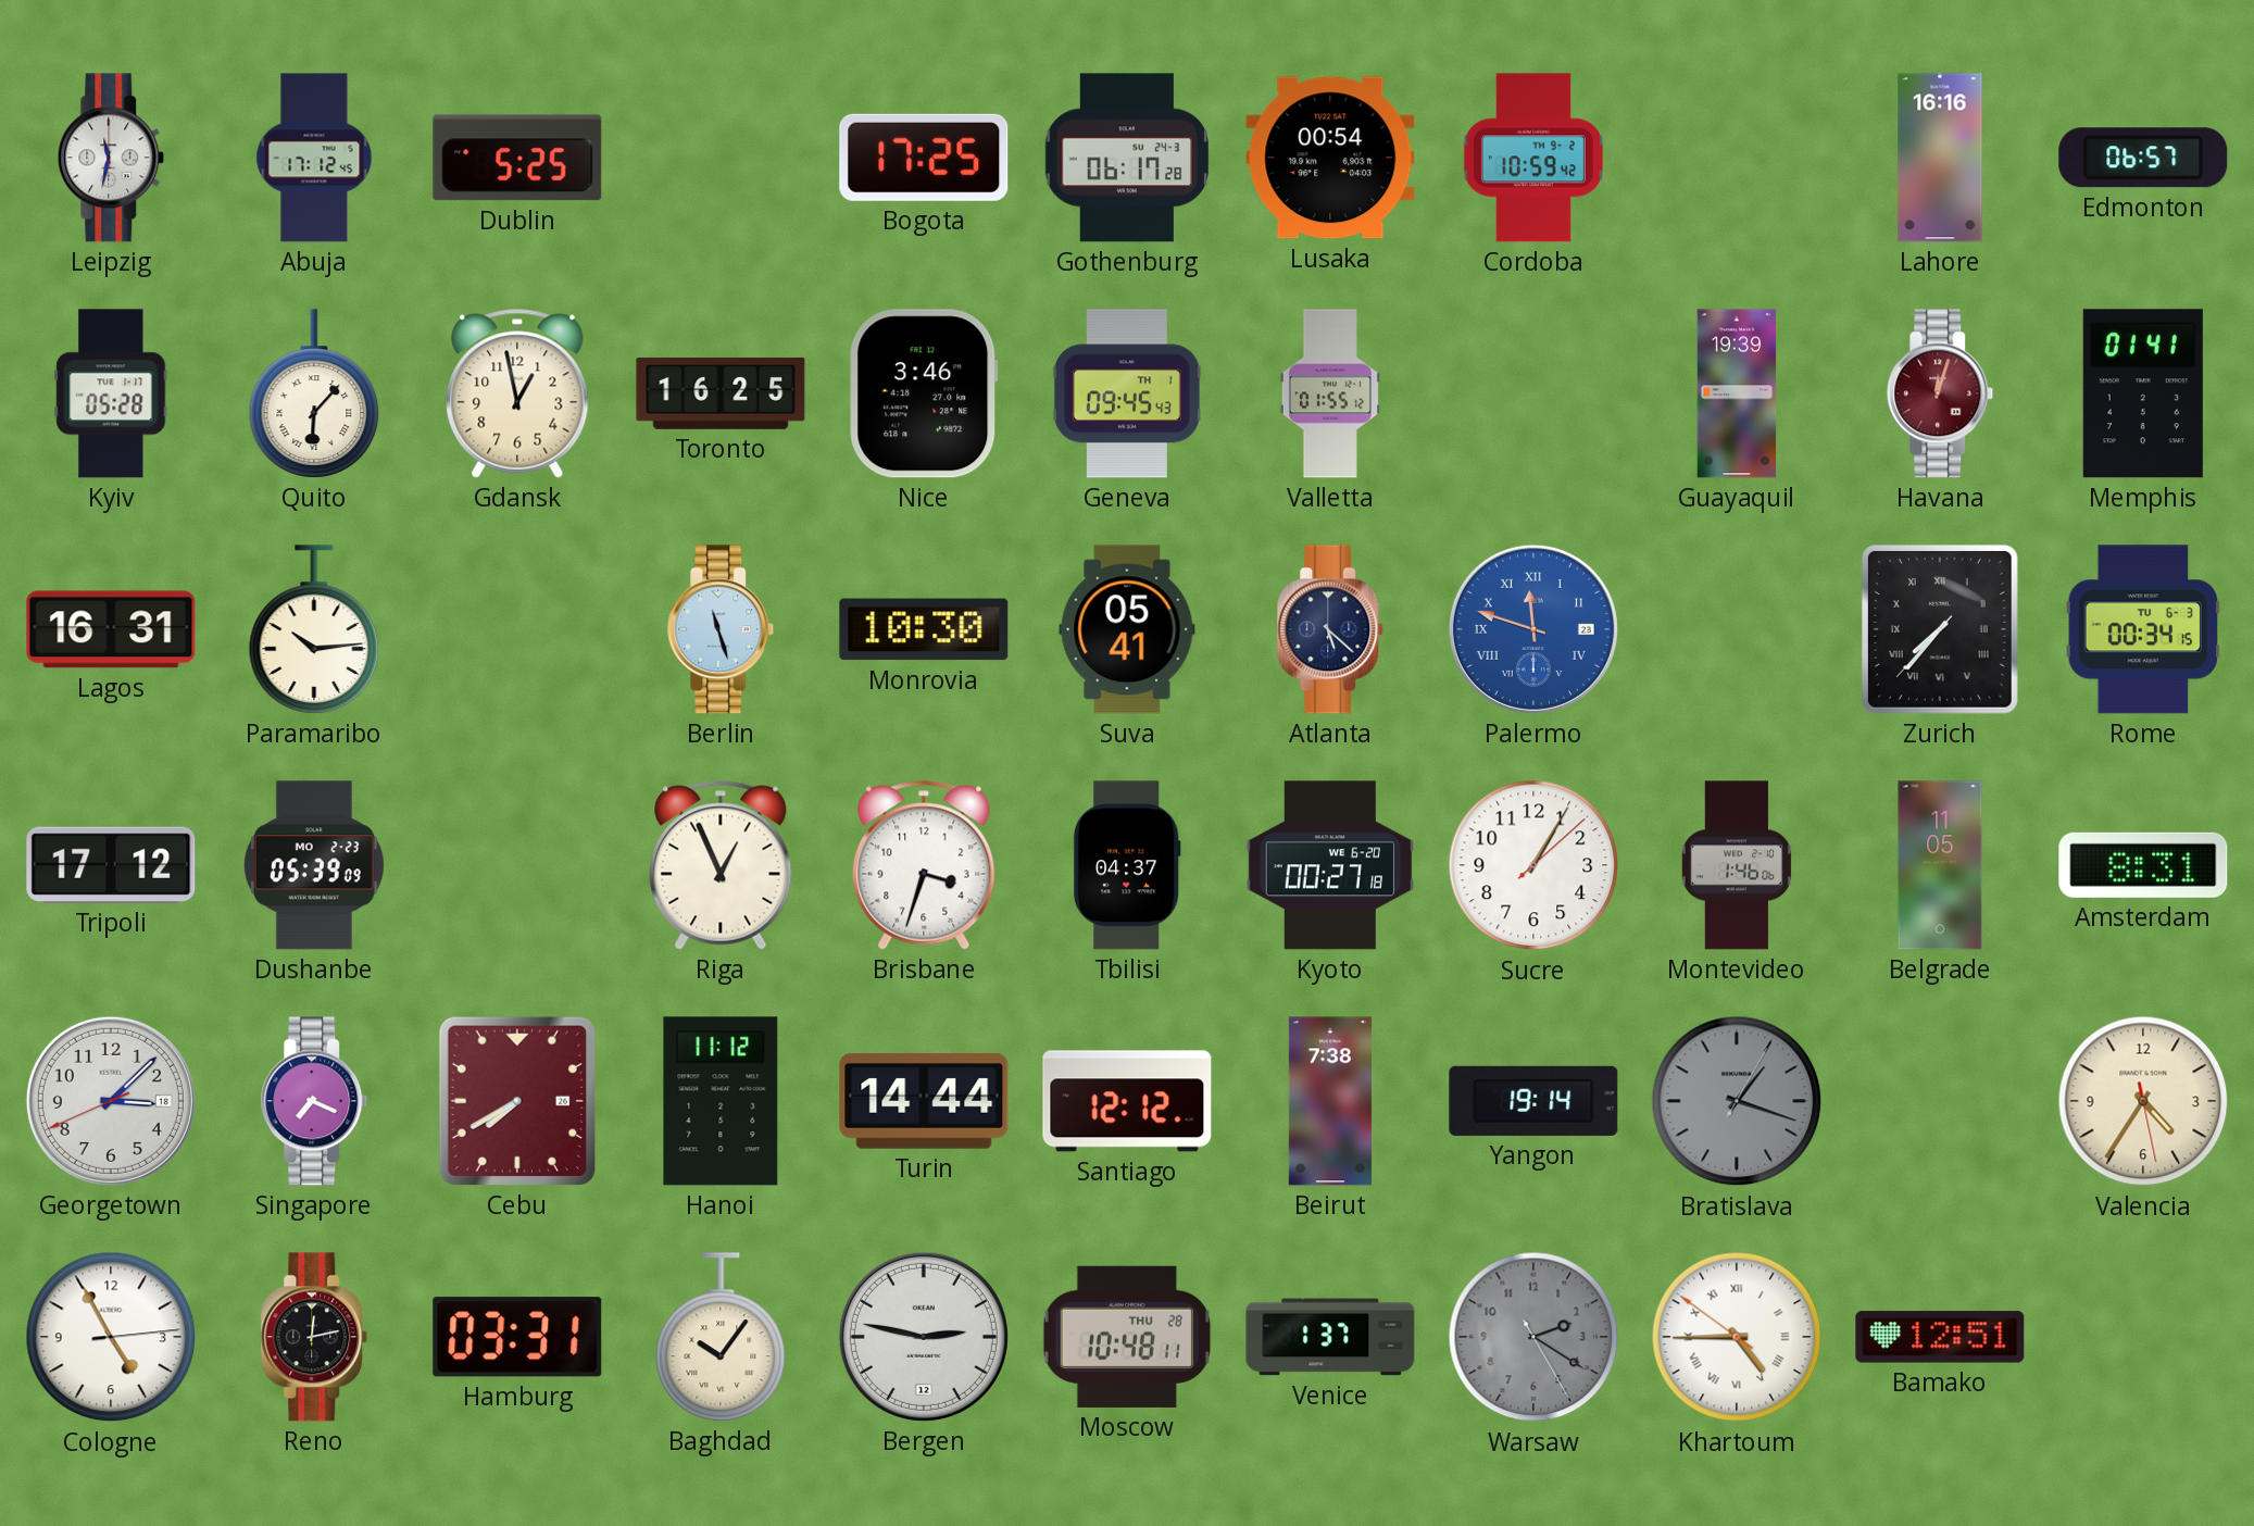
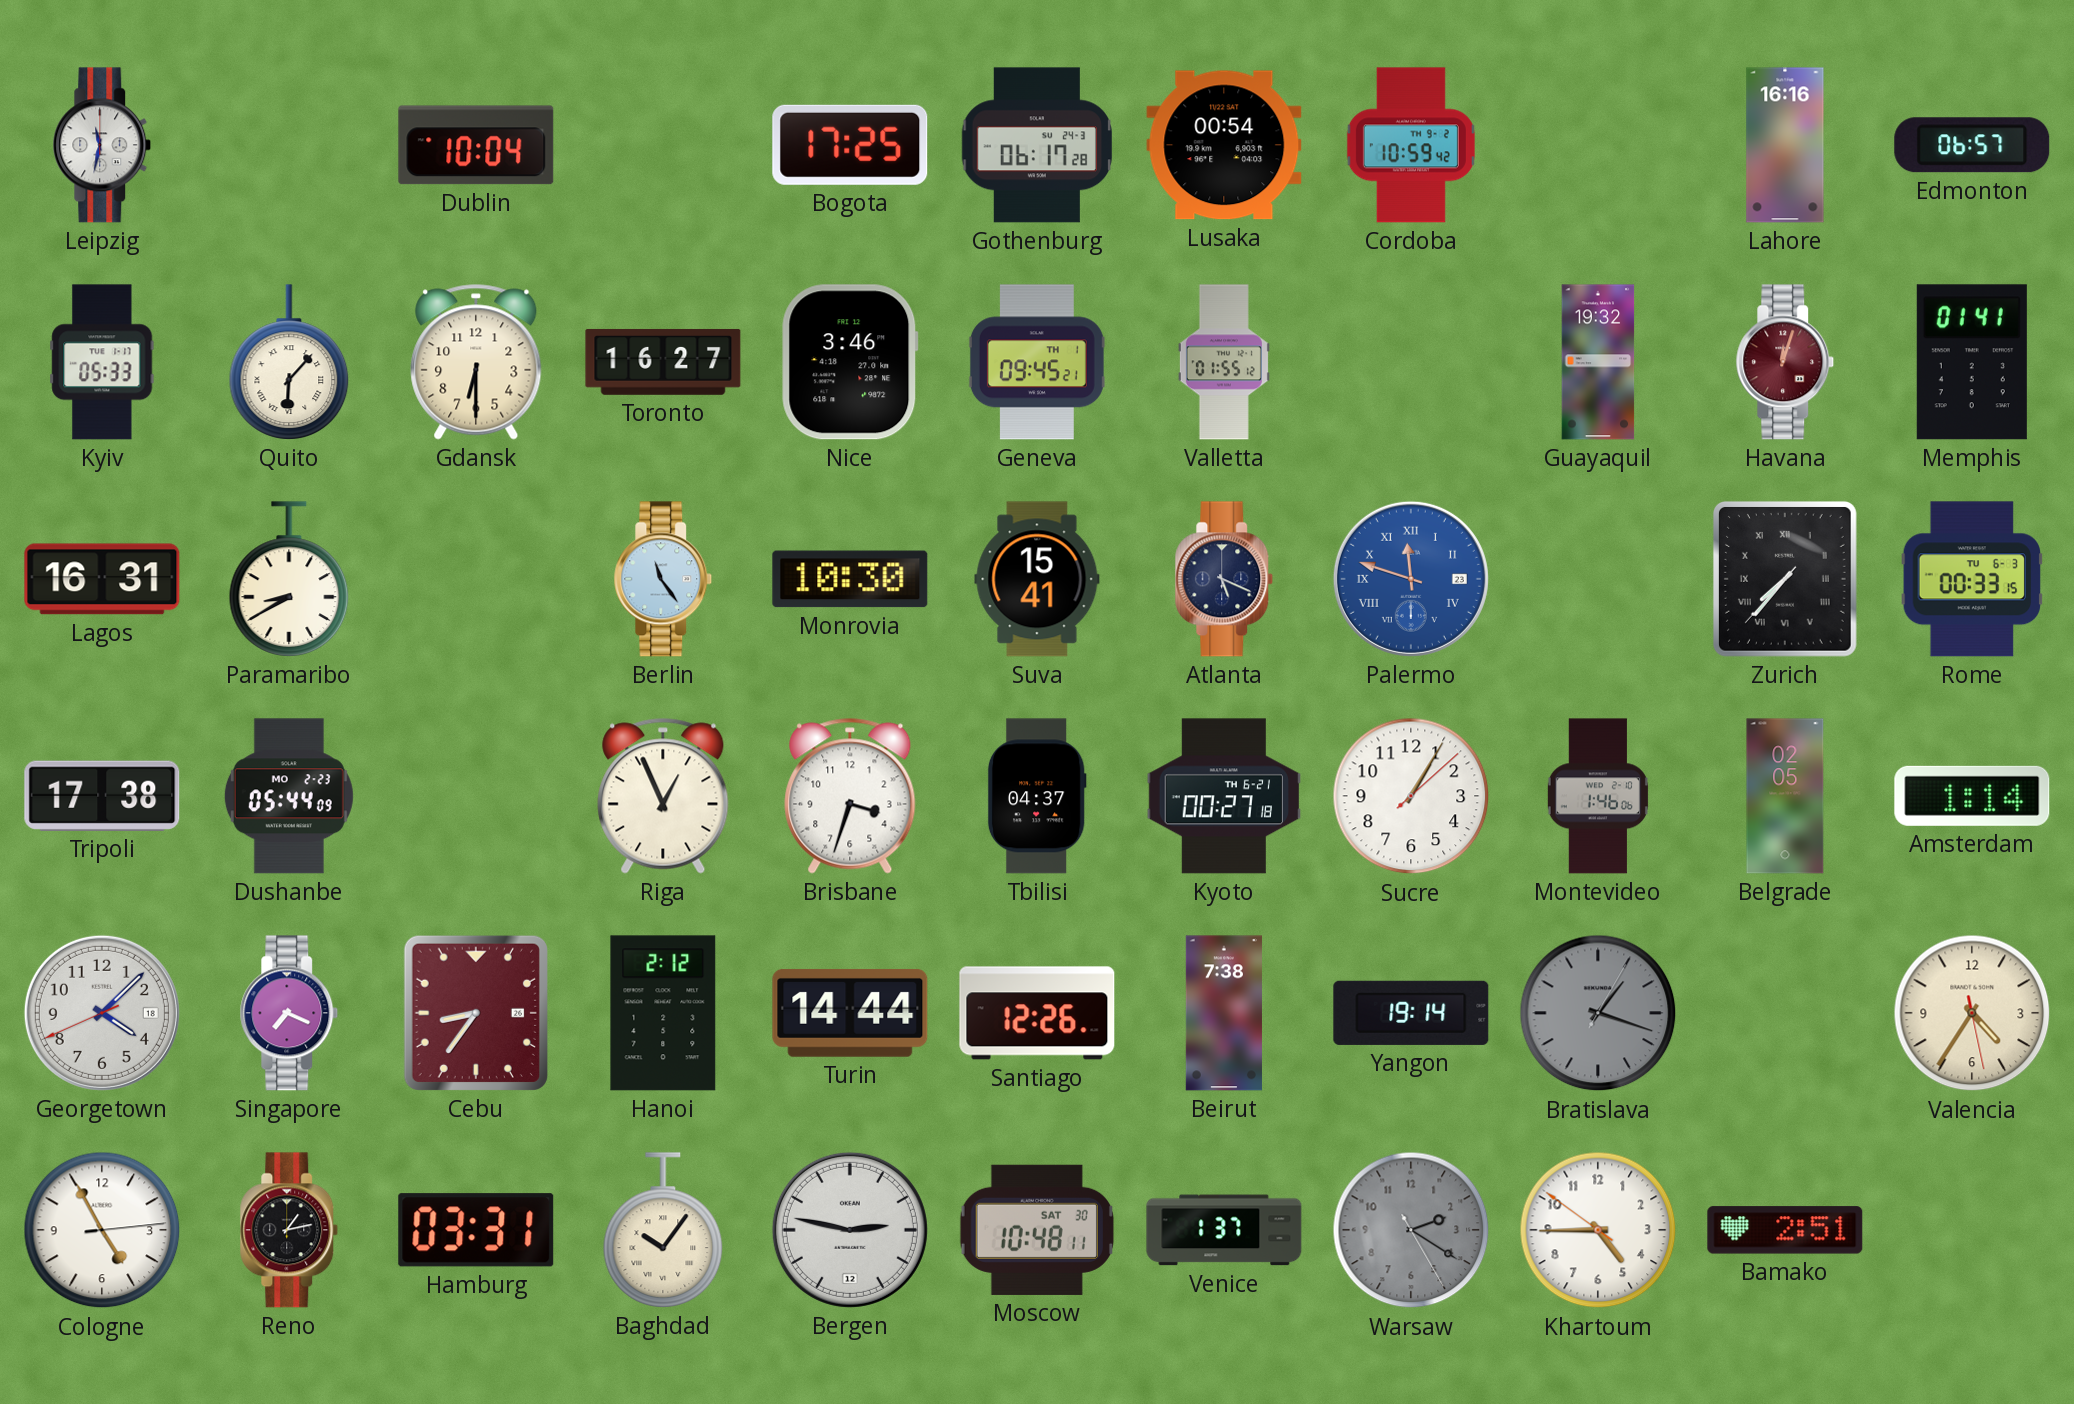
Abuja: 17:12 -> none (314, 158)
Dublin: 5:25 -> 10:04 (476, 145)
Kyiv: 05:28 -> 05:33 (102, 362)
Gdansk: 12:58 -> 6:30 (476, 362)
Toronto: 16:25 -> 16:27 (663, 362)
Geneva: 09:45:43 -> 09:45:21 (1037, 362)
Guayaquil: 19:39 -> 19:32 (1598, 362)
Paramaribo: 10:14 -> 8:40 (289, 579)
Berlin: 11:27 -> 11:24 (663, 579)
Suva: 05:41 -> 15:41 (1037, 579)
Atlanta: 5:22 -> 5:19 (1224, 579)
Rome: 00:34 -> 00:33 (1971, 579)
Tripoli: 17:12 -> 17:38 (102, 796)
Dushanbe: 05:39 -> 05:44 (289, 796)
Kyoto date: WE 6-20 -> TH 6-21 (1224, 796)
Belgrade: 11:05 -> 02:05 (1785, 796)
Amsterdam: 8:31 -> 1:14 (1972, 796)
Georgetown: 3:07 -> 4:07 (102, 1013)
Cebu: 7:40 -> 8:36 (476, 1013)
Hanoi: 11:12 -> 2:12 (663, 1013)
Santiago: 12:12 -> 12:26 (1037, 1013)
Reno: 12:13 -> 1:13 (289, 1230)
Moscow date: THU 28 -> SAT 30 (1036, 1230)
Khartoum numerals: Roman -> Arabic (1598, 1230)
Bamako: 12:51 -> 2:51 (1785, 1230)
